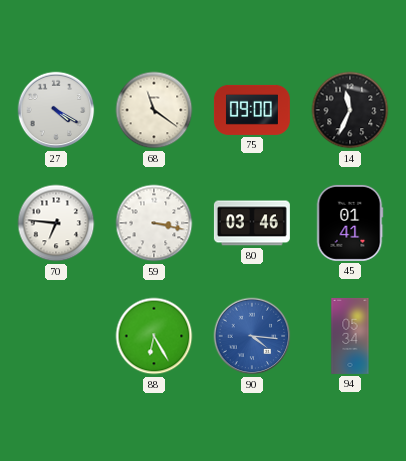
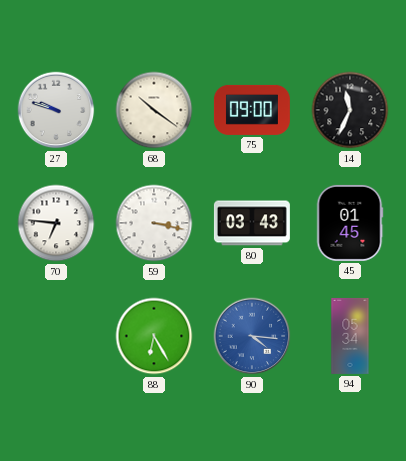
27: 4:20 -> 9:48 (56, 110)
68: 11:21 -> 10:21 (154, 110)
80: 03:46 -> 03:43 (252, 223)
45: 01:41 -> 01:45 (350, 223)
